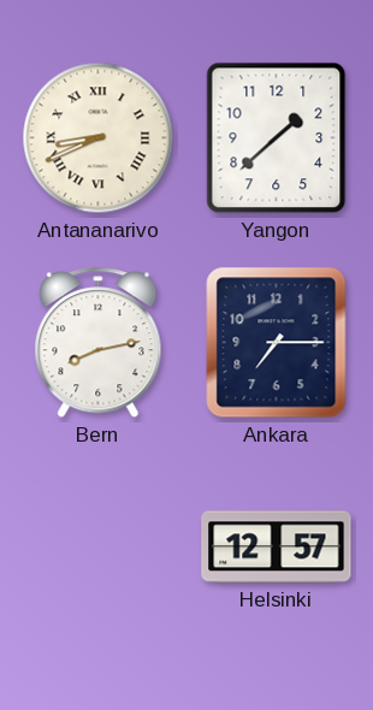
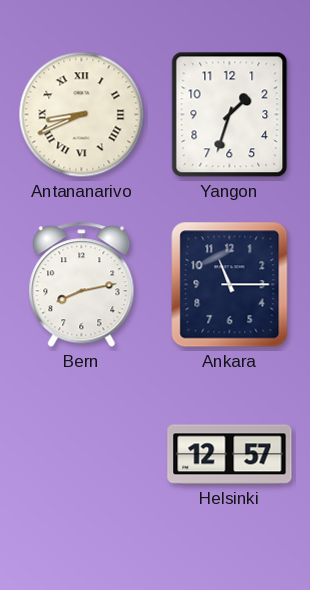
Yangon: 1:38 -> 1:33 (230, 115)
Ankara: 7:15 -> 11:15 (230, 285)
